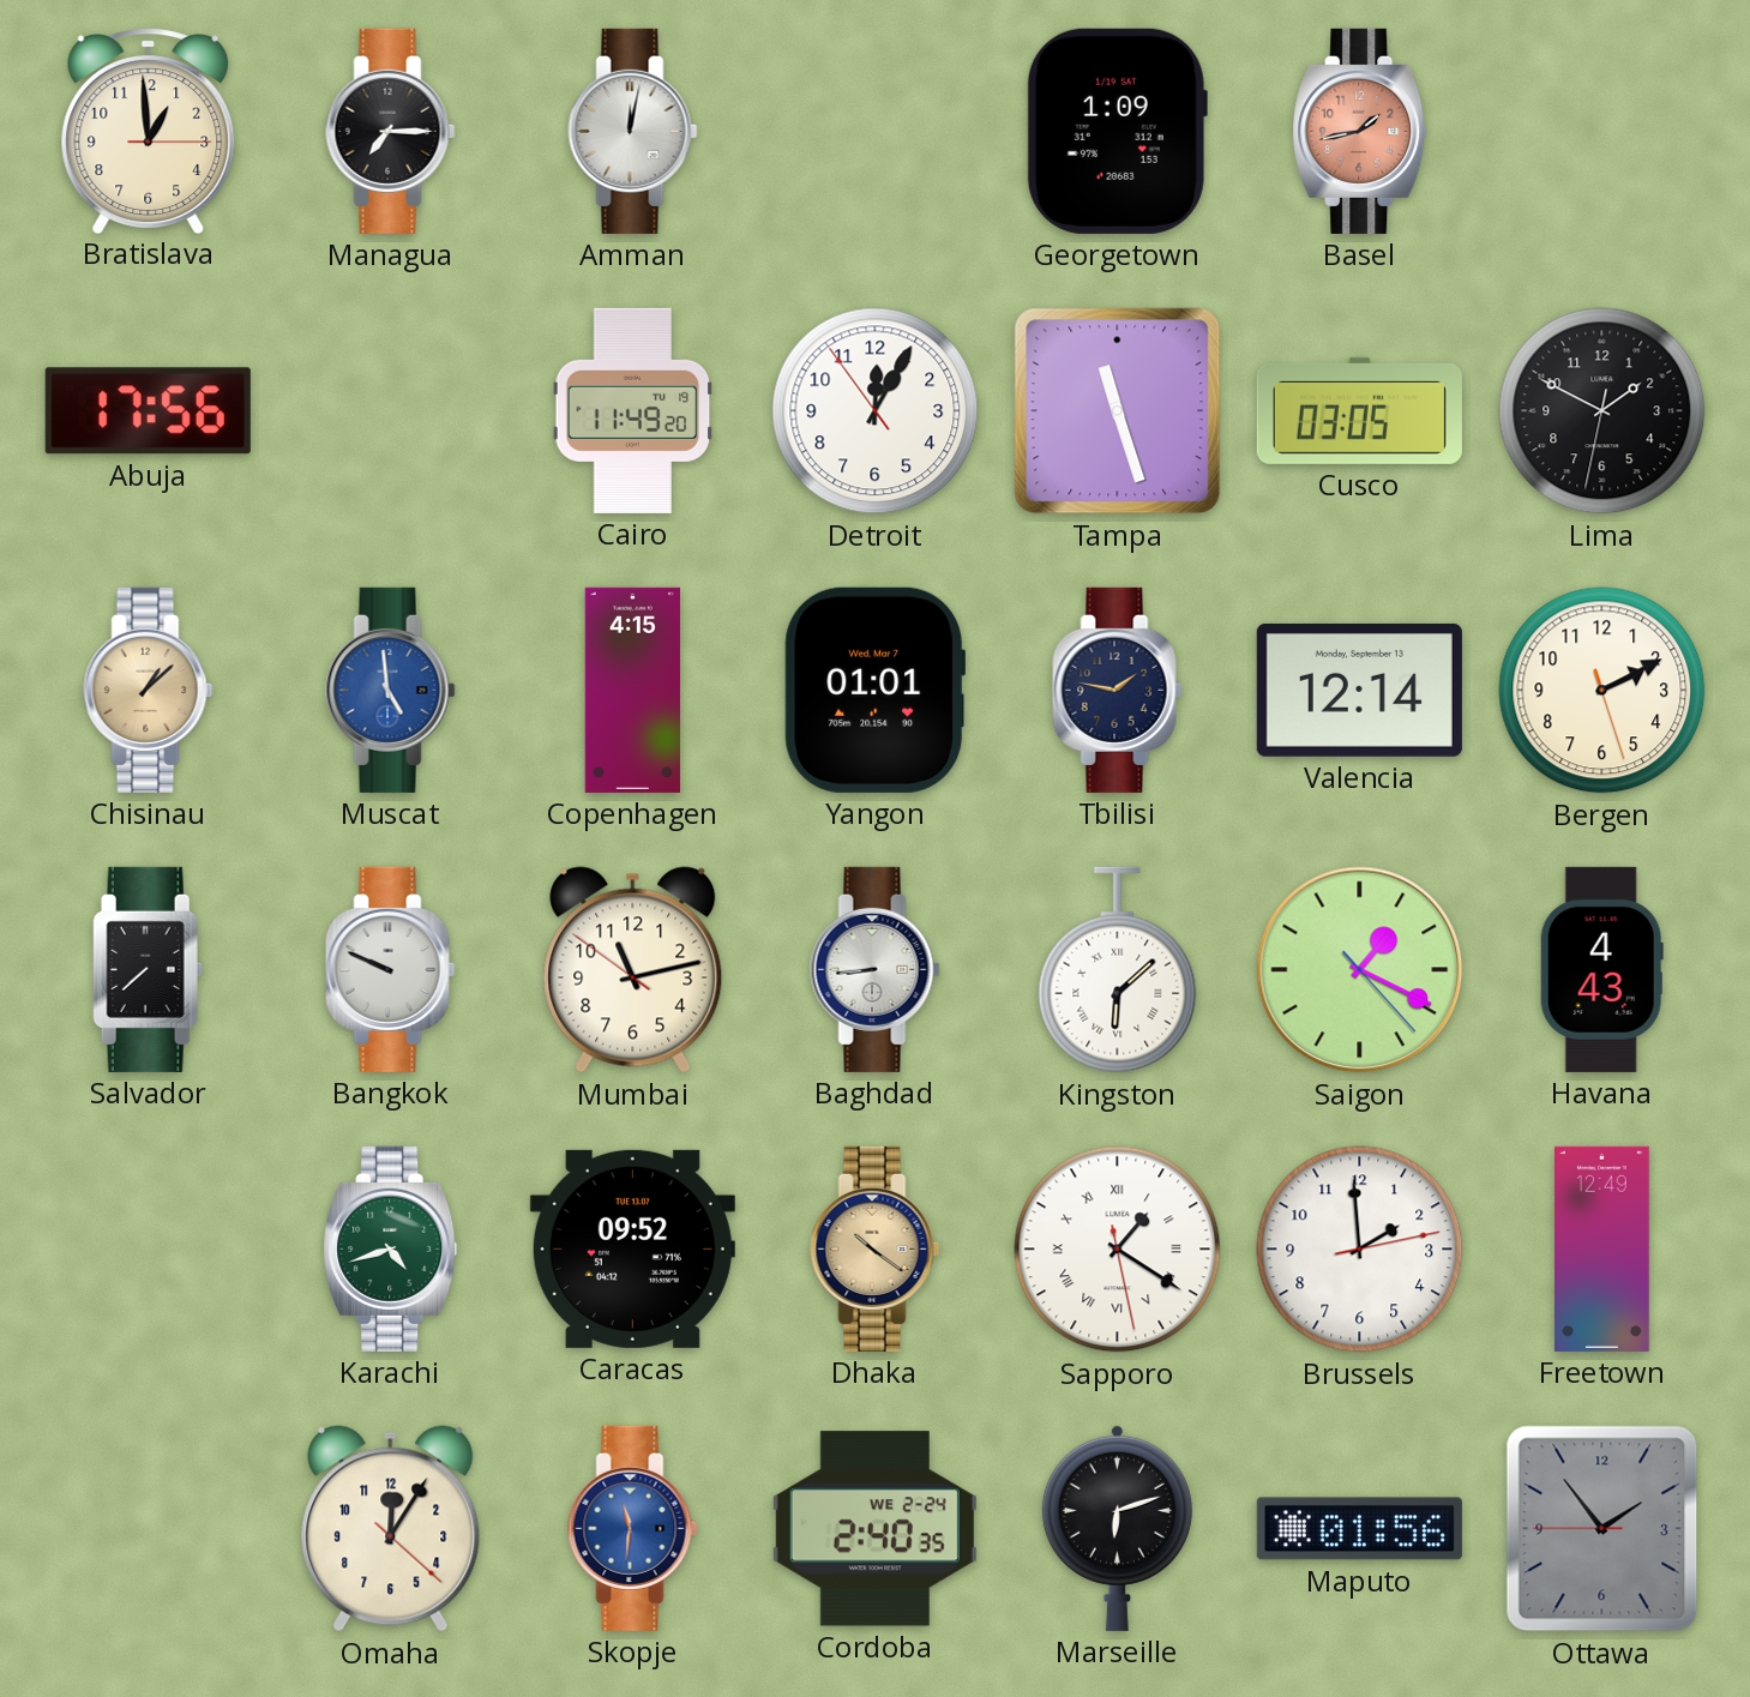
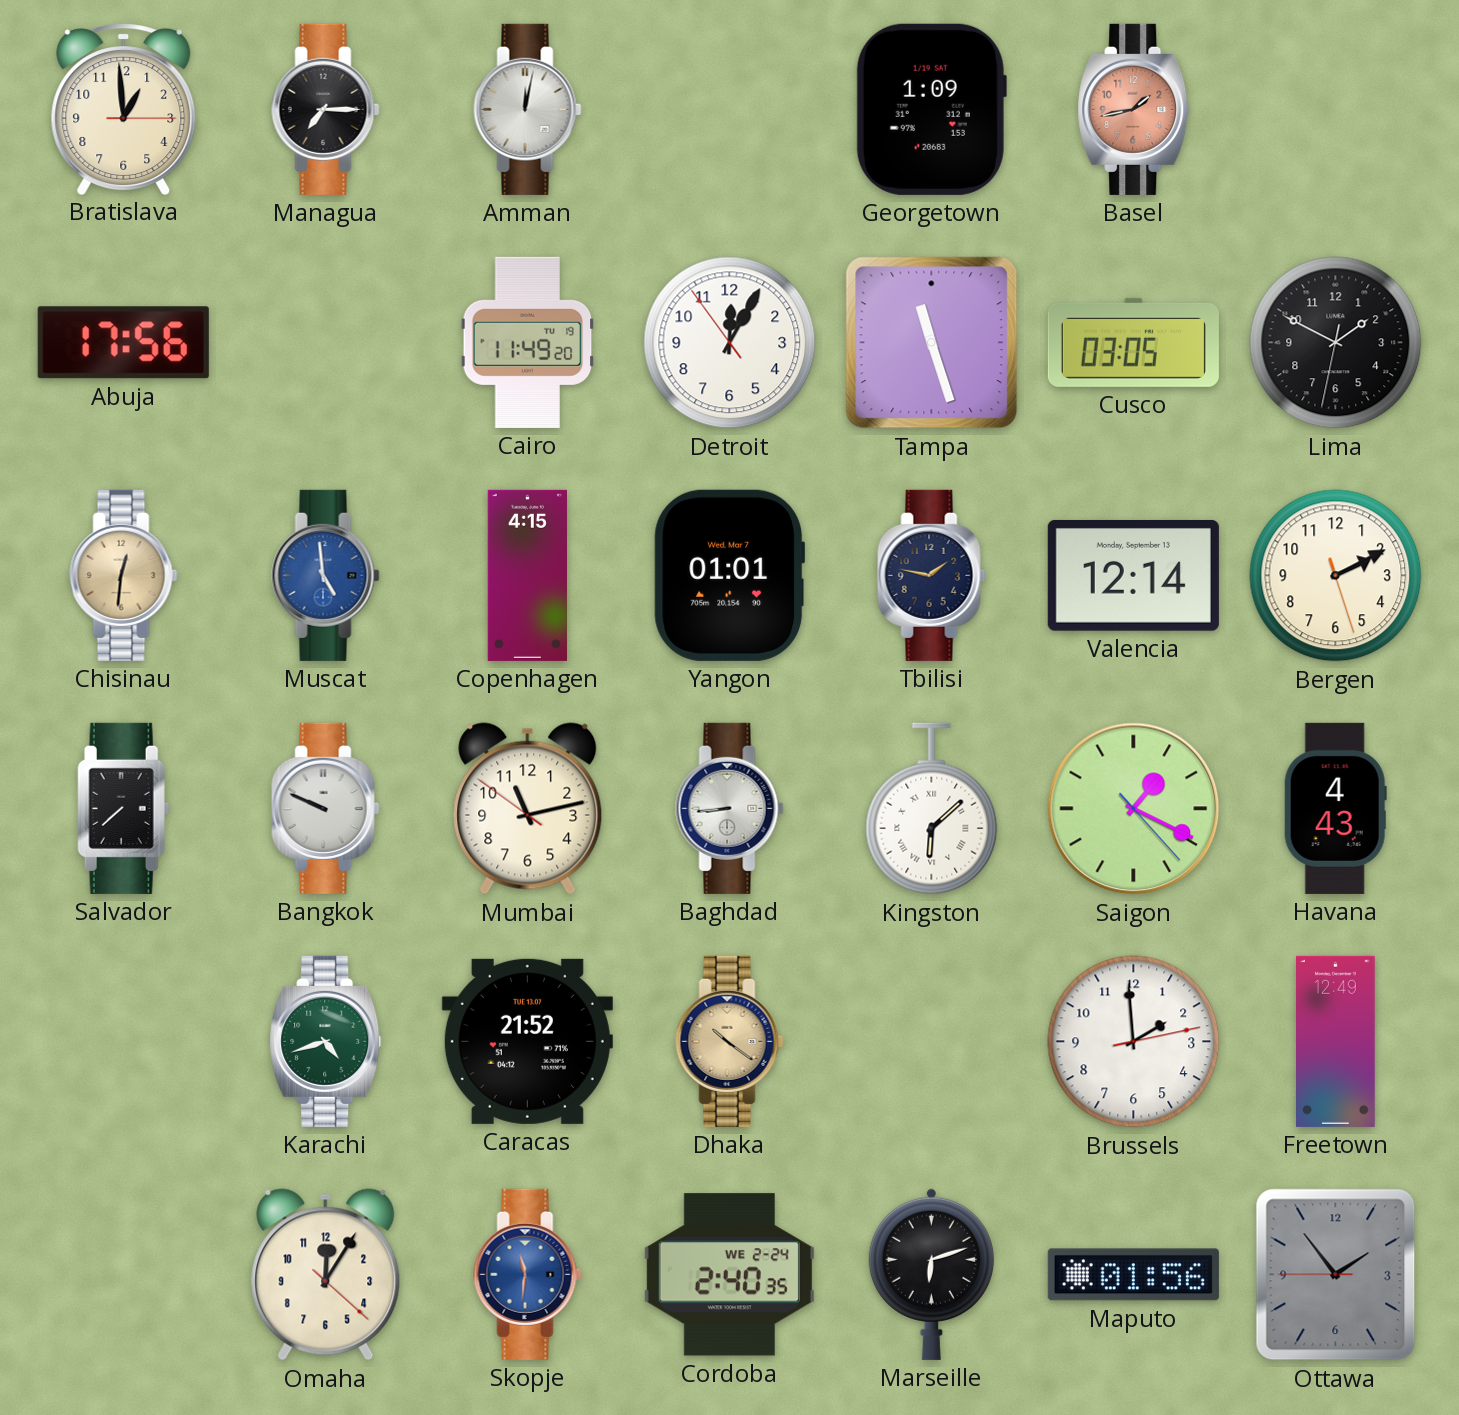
Chisinau: 1:08 -> 12:31 (124, 575)
Caracas: 09:52 -> 21:52 (527, 1041)
Sapporo: 1:20 -> none (1118, 1250)
